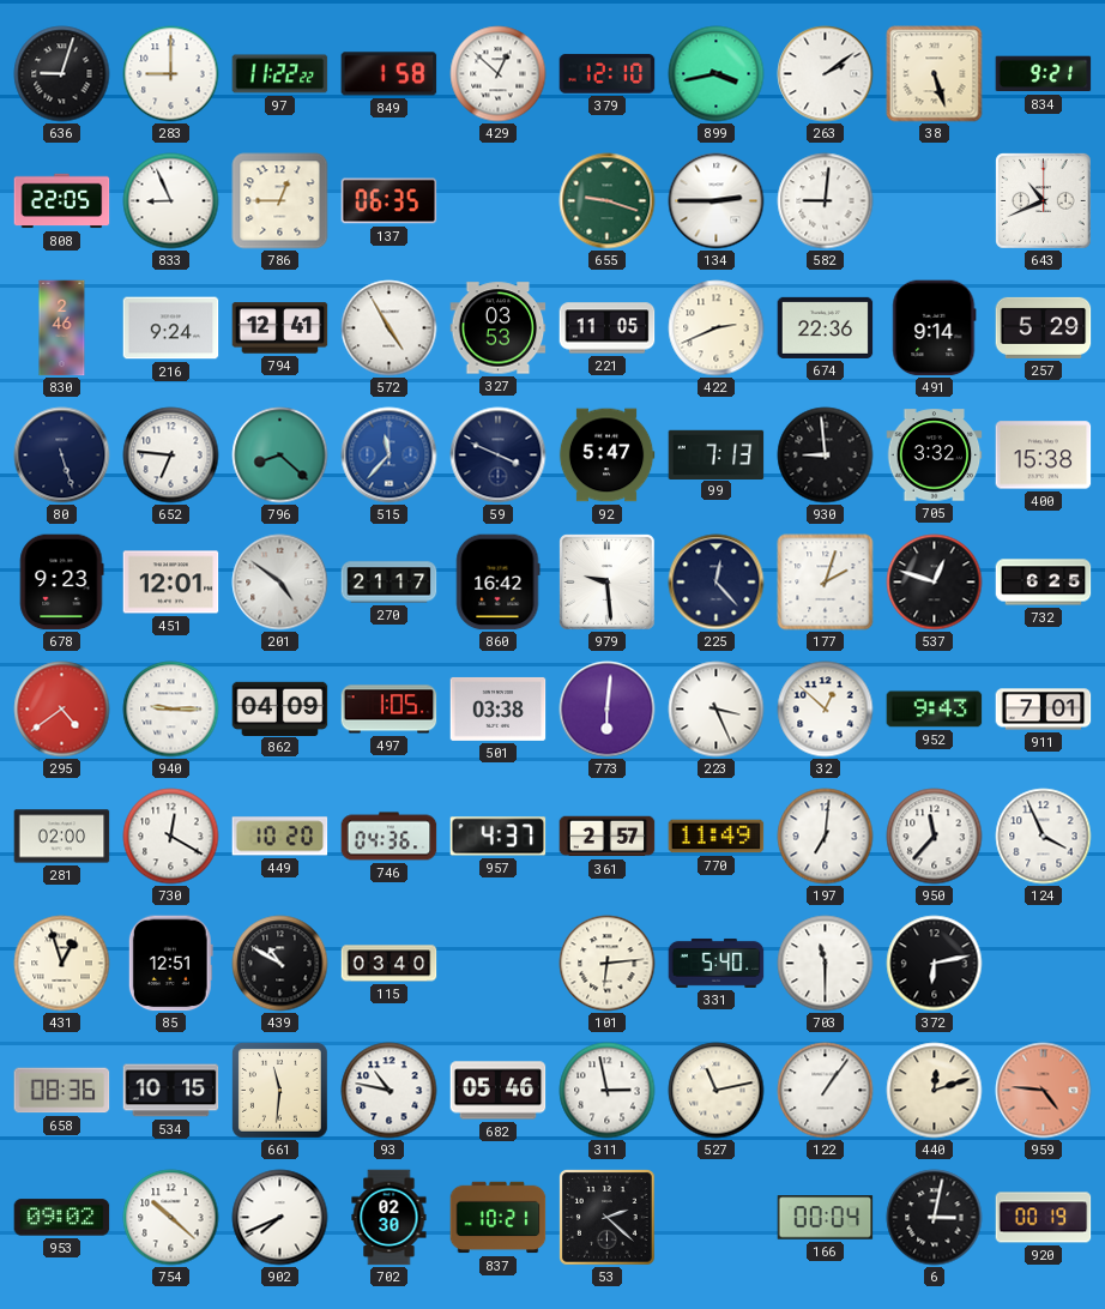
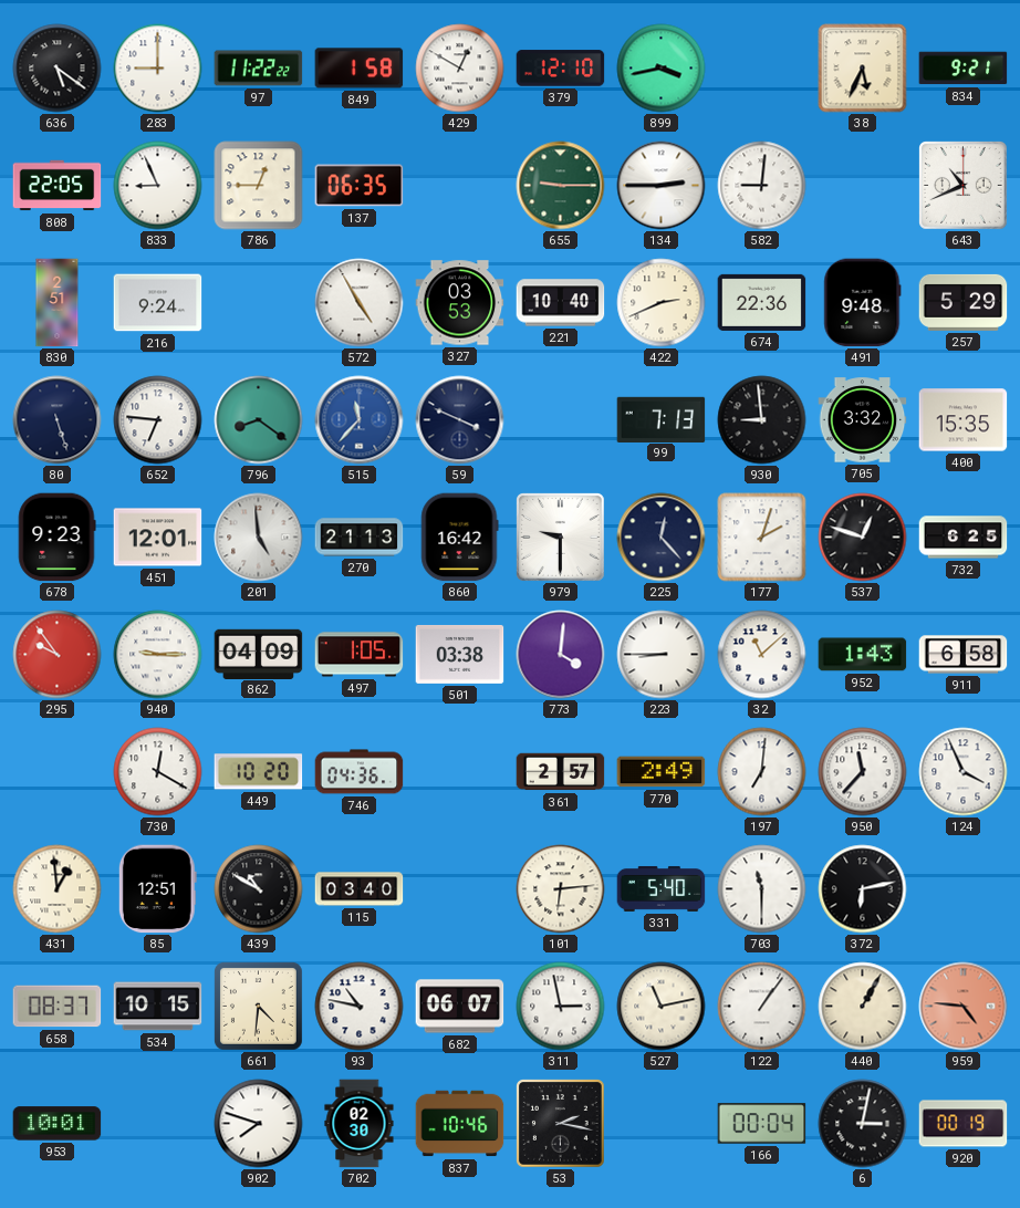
636: 9:03 -> 5:21 (58, 69)
429: 12:52 -> 12:50 (460, 69)
263: 2:09 -> none (826, 74)
38: 5:27 -> 5:34 (863, 69)
655: 9:18 -> 9:15 (561, 186)
830: 2:46 -> 2:51 (58, 303)
794: 12:41 -> none (280, 328)
221: 11:05 -> 10:40 (561, 303)
491: 9:14 -> 9:48 (863, 303)
796: 8:22 -> 8:21 (259, 420)
92: 5:47 -> none (606, 456)
400: 15:38 -> 15:35 (964, 420)
201: 4:51 -> 4:59 (259, 538)
270: 21:17 -> 21:13 (360, 538)
979: 9:29 -> 9:30 (561, 538)
295: 4:39 -> 9:54 (58, 655)
773: 6:01 -> 4:01 (561, 655)
223: 3:26 -> 8:45 (662, 655)
32: 12:52 -> 11:08 (762, 655)
952: 9:43 -> 1:43 (863, 655)
911: 7:01 -> 6:58 (964, 655)
281: 02:00 -> none (62, 837)
957: 4:37 -> none (499, 837)
770: 11:49 -> 2:49 (662, 772)
431: 12:57 -> 12:59 (58, 889)
658: 08:36 -> 08:37 (58, 1007)
661: 11:31 -> 4:31 (259, 1007)
682: 05:46 -> 06:07 (460, 1007)
440: 12:12 -> 1:05 (863, 1007)
953: 09:02 -> 10:01 (58, 1124)
754: 10:22 -> none (171, 1218)
902: 7:41 -> 7:48 (259, 1124)
837: 10:21 -> 10:46 (460, 1124)
53: 2:22 -> 2:17 (561, 1124)
